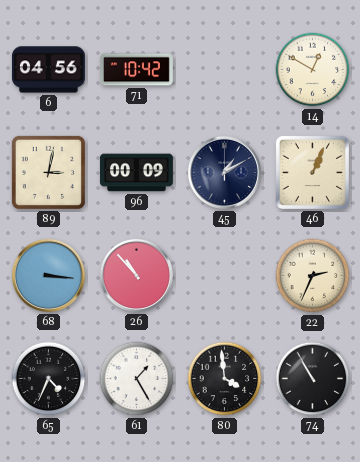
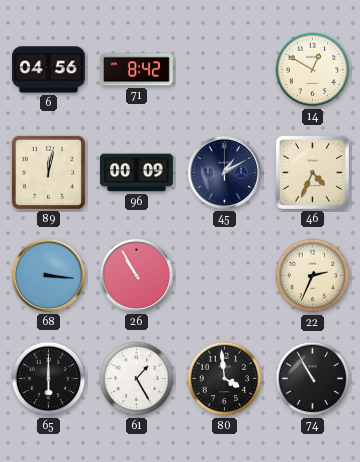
71: 10:42 -> 8:42 (136, 70)
89: 3:02 -> 12:02 (48, 172)
46: 1:04 -> 4:34 (312, 172)
26: 10:53 -> 10:55 (136, 275)
65: 4:34 -> 6:00 (49, 379)
